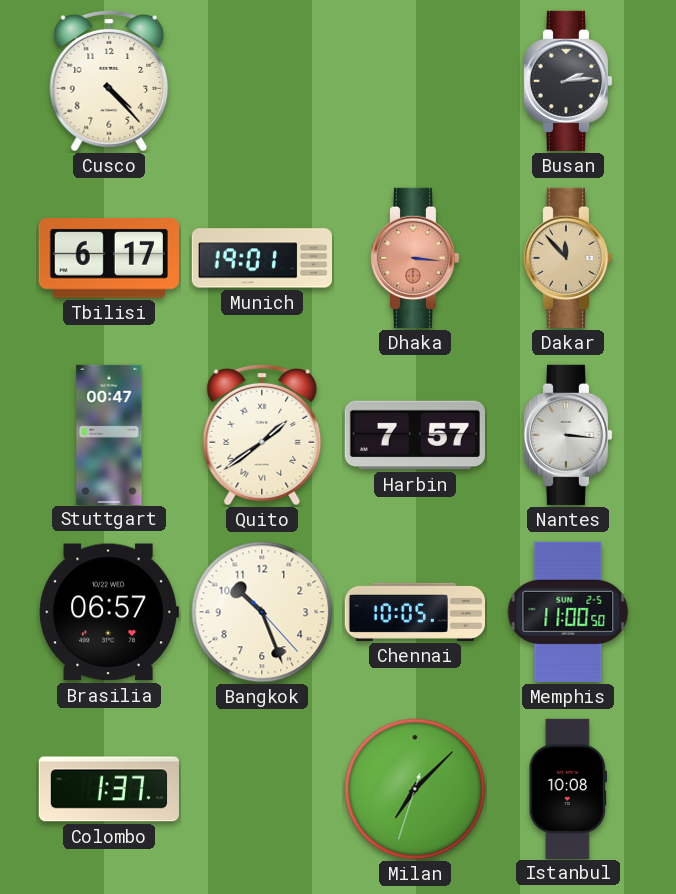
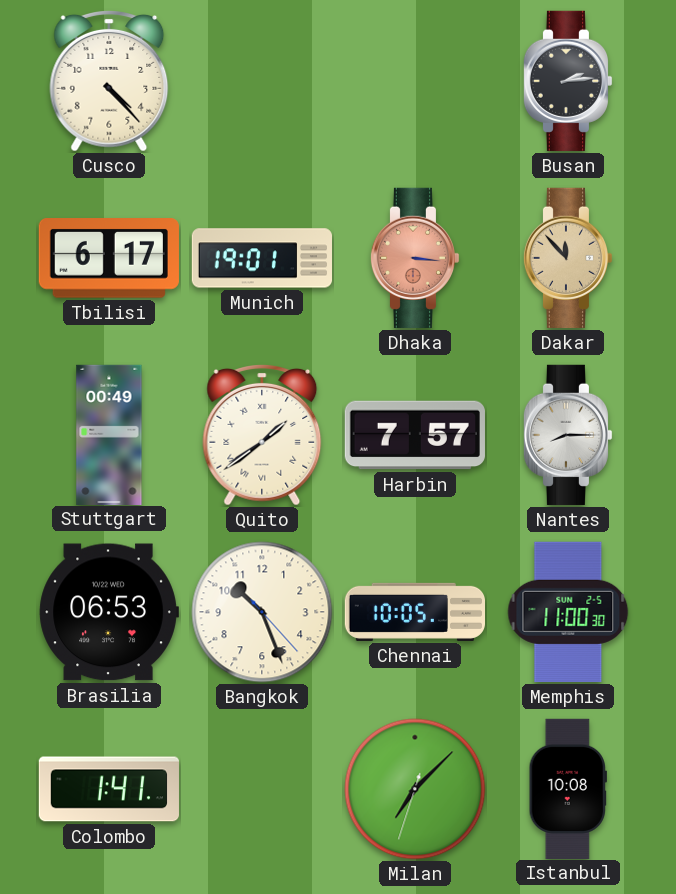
Stuttgart: 00:47 -> 00:49 (109, 434)
Nantes: 3:16 -> 8:15 (568, 435)
Brasilia: 06:57 -> 06:53 (109, 612)
Memphis: 11:00:50 -> 11:00:30 (568, 612)
Colombo: 1:37 -> 1:41 (108, 789)
